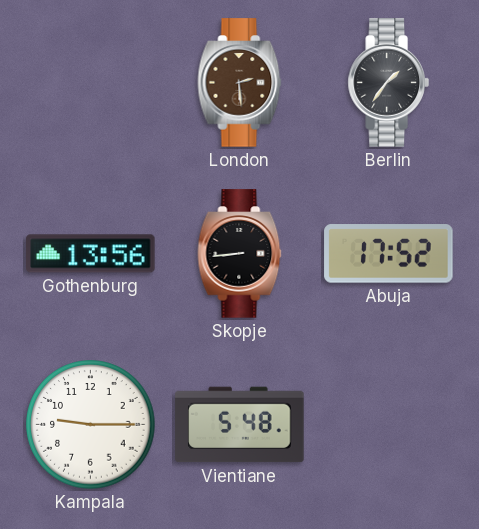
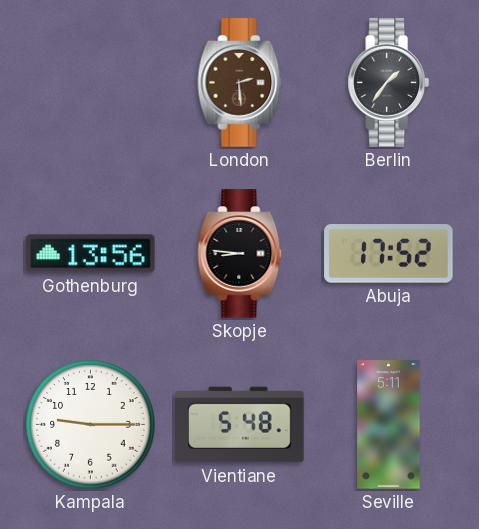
Skopje: 8:44 -> 8:46 (240, 254)
Seville: none -> 5:11 (389, 425)
